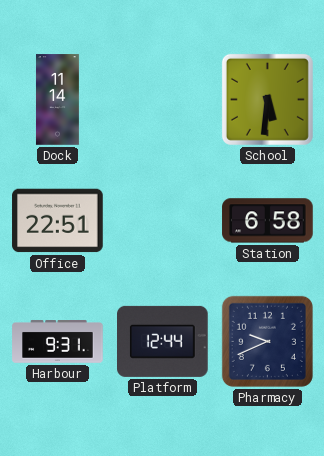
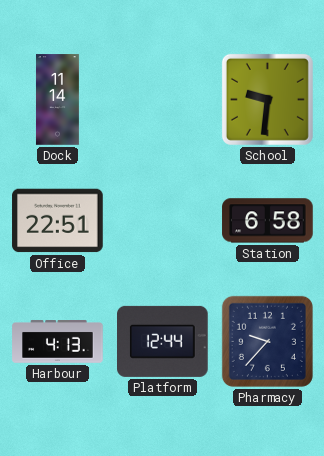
School: 5:31 -> 9:31 (267, 99)
Harbour: 9:31 -> 4:13 (58, 342)
Pharmacy: 9:41 -> 9:37 (267, 341)
